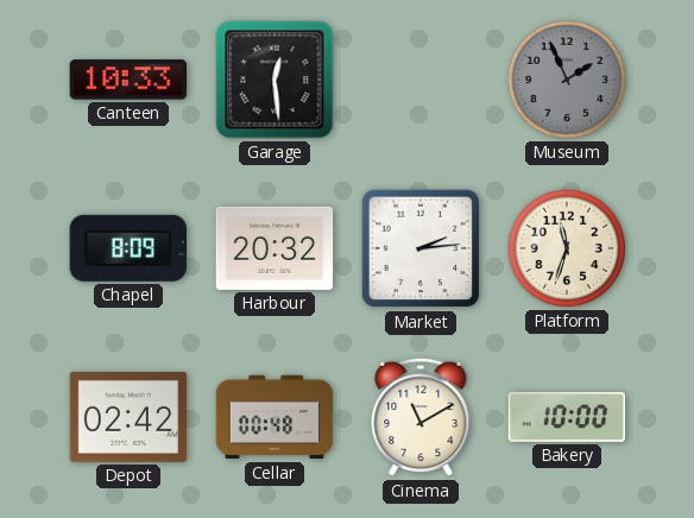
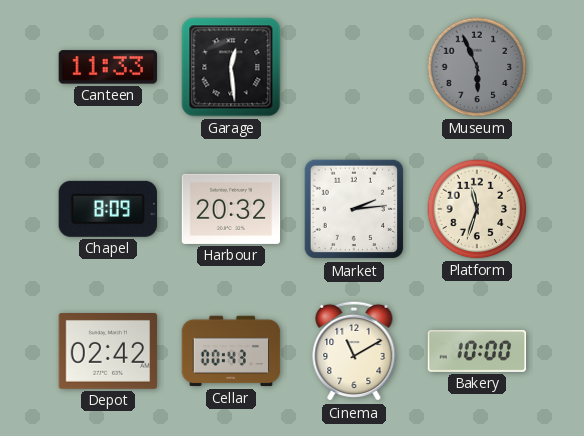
Canteen: 10:33 -> 11:33 (108, 67)
Museum: 1:56 -> 5:56 (477, 67)
Cellar: 00:48 -> 00:43 (231, 351)
